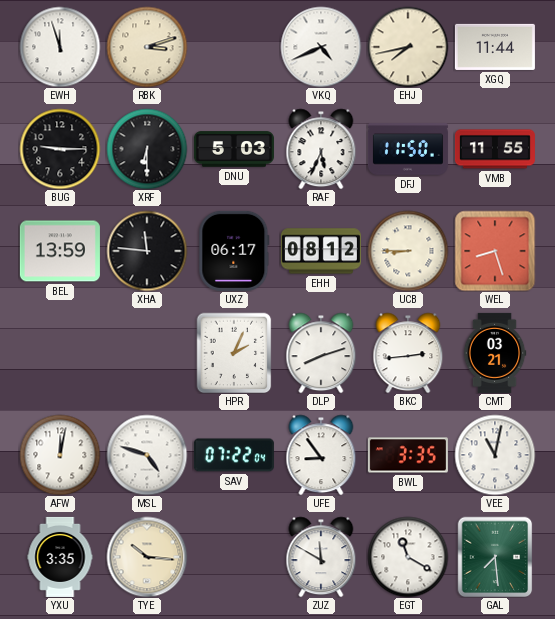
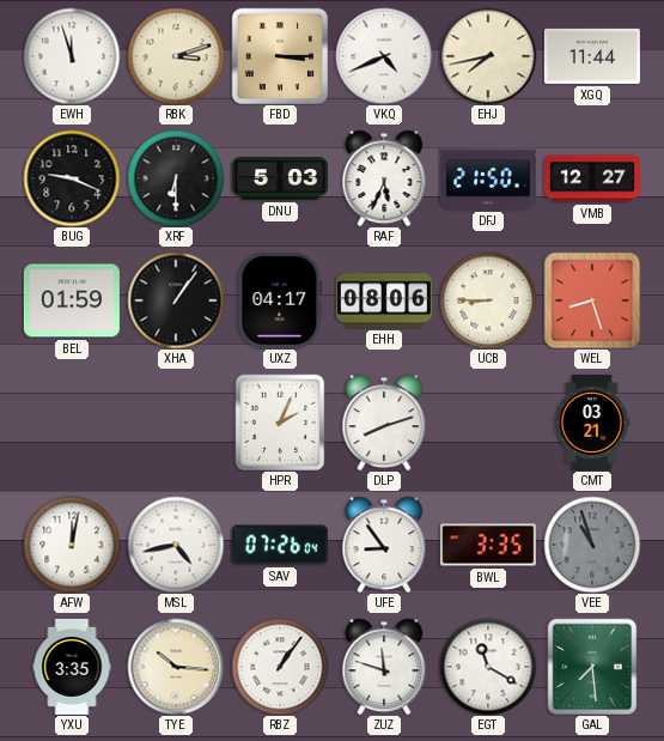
FBD: none -> 3:15 (280, 56)
BUG: 9:15 -> 9:19 (72, 178)
DFJ: 11:50 -> 21:50 (488, 178)
VMB: 11:55 -> 12:27 (592, 178)
BEL: 13:59 -> 01:59 (72, 300)
XHA: 11:46 -> 1:06 (176, 300)
UXZ: 06:17 -> 04:17 (280, 300)
EHH: 08:12 -> 08:06 (384, 300)
BKC: 2:44 -> none (408, 353)
MSL: 4:48 -> 4:43 (176, 545)
SAV: 07:22 -> 07:26 (280, 545)
VEE: 11:02 -> 10:57 (592, 545)
VEE dial: white -> grey (592, 545)
RBZ: none -> 1:06 (280, 667)
ZUZ: 11:50 -> 11:48 (384, 667)
